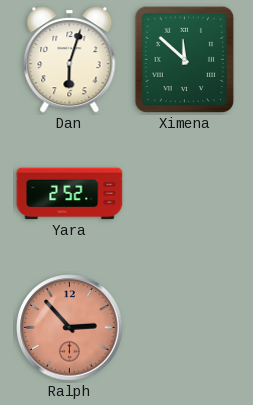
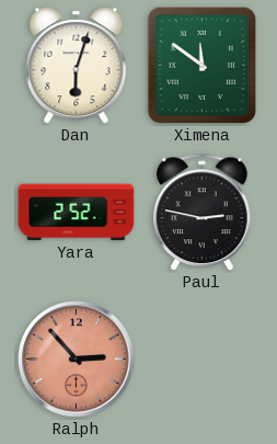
Ximena: 11:52 -> 11:51 (203, 66)
Paul: none -> 2:47 (203, 213)
